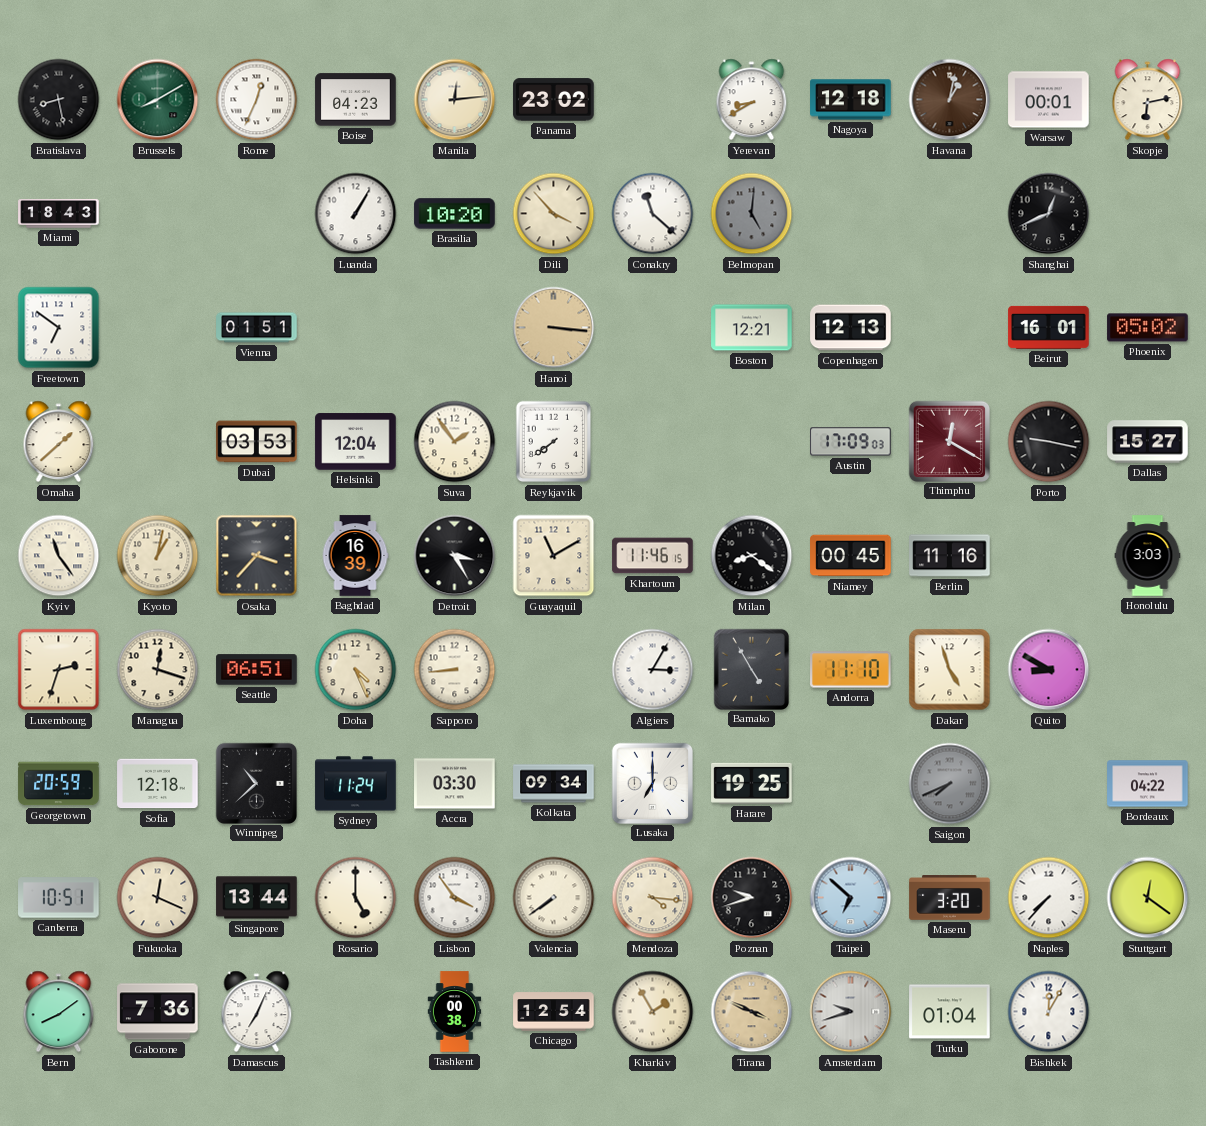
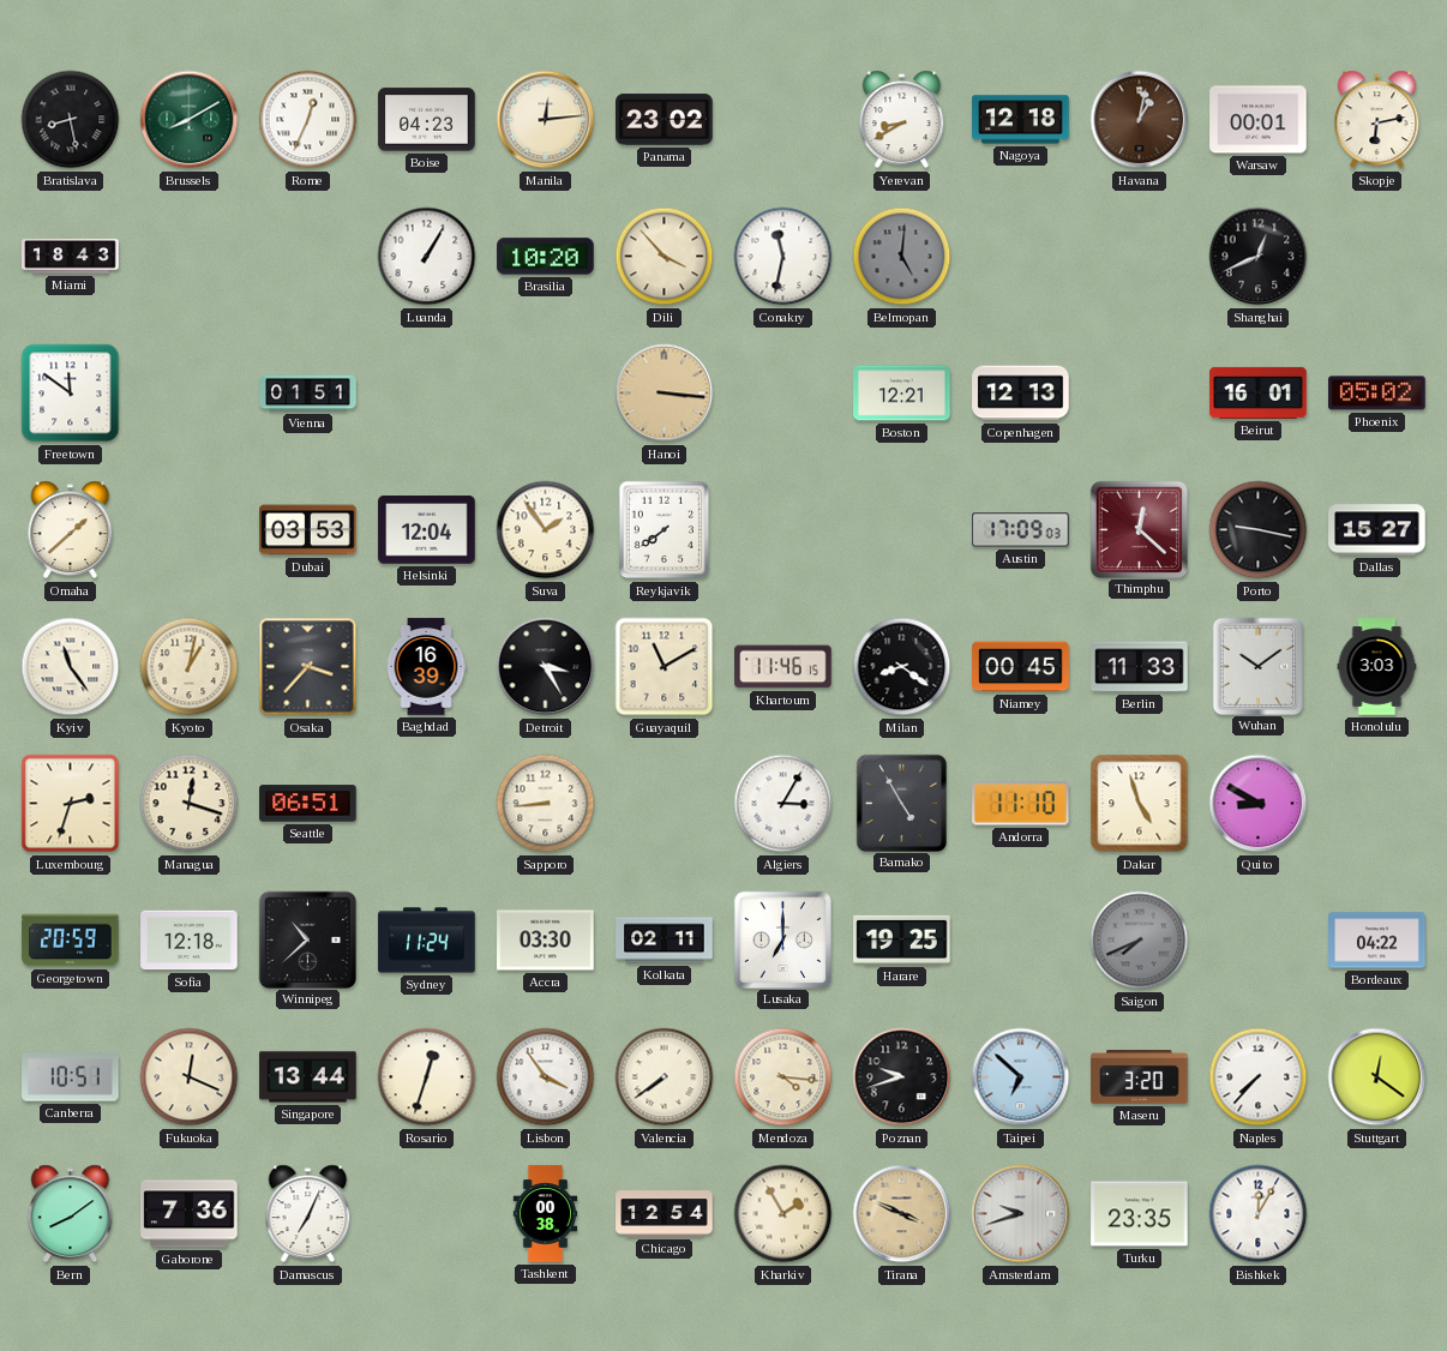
Conakry: 11:22 -> 11:32 (783, 257)
Freetown: 6:51 -> 11:51 (71, 394)
Thimphu: 12:20 -> 12:22 (1139, 529)
Berlin: 11:16 -> 11:33 (1140, 667)
Wuhan: none -> 10:09 (1257, 666)
Doha: 4:26 -> none (356, 670)
Kolkata: 09:34 -> 02:11 (665, 941)
Rosario: 5:00 -> 12:33 (427, 1077)
Turku: 01:04 -> 23:35 (1140, 1214)
